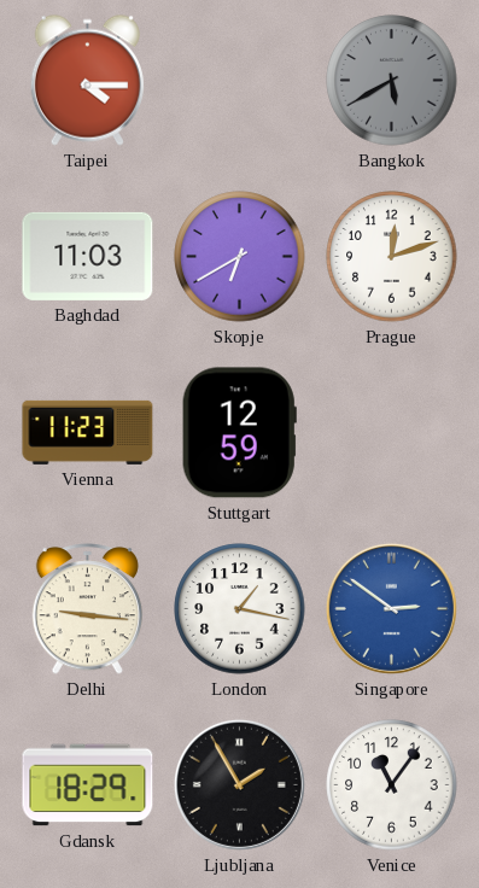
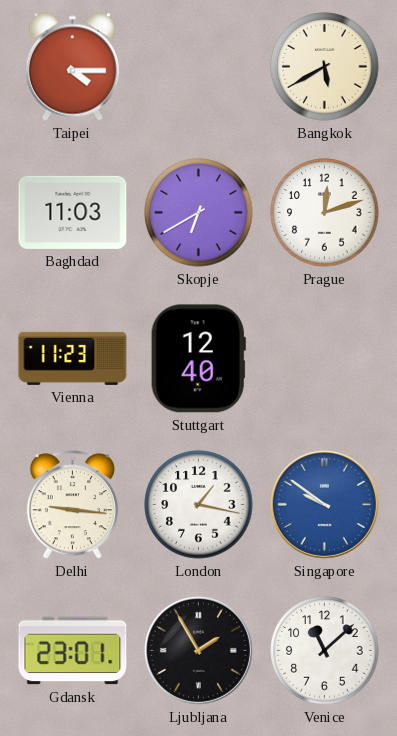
Bangkok dial: grey -> cream (325, 67)
Stuttgart: 12:59 -> 12:40 (198, 359)
Singapore: 2:51 -> 9:51 (324, 504)
Gdansk: 18:29 -> 23:01 (73, 651)
Venice: 11:06 -> 11:08 (325, 651)
